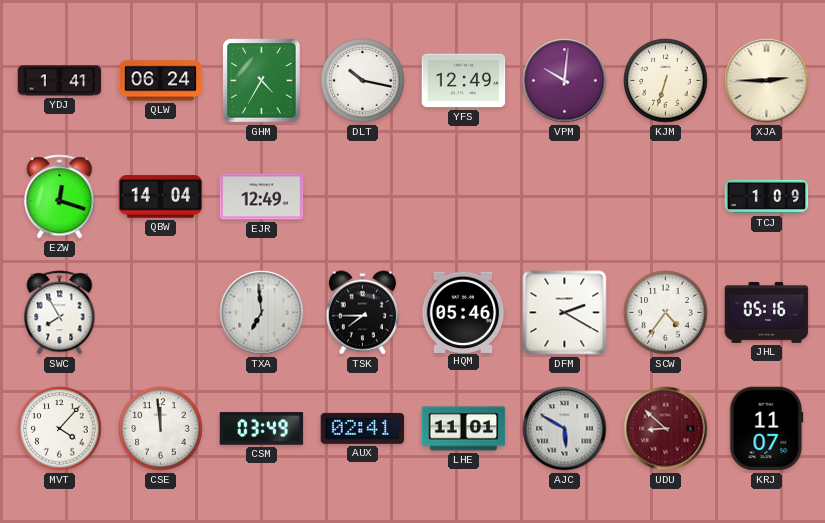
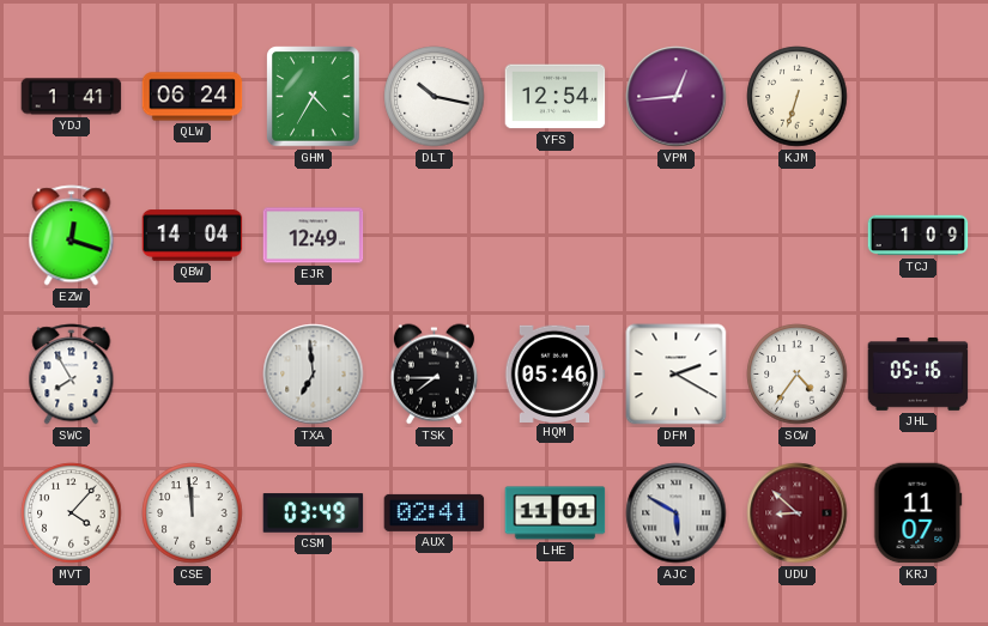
YFS: 12:49 -> 12:54 (556, 97)
VPM: 10:01 -> 12:44 (677, 97)
XJA: 2:45 -> none (767, 81)
